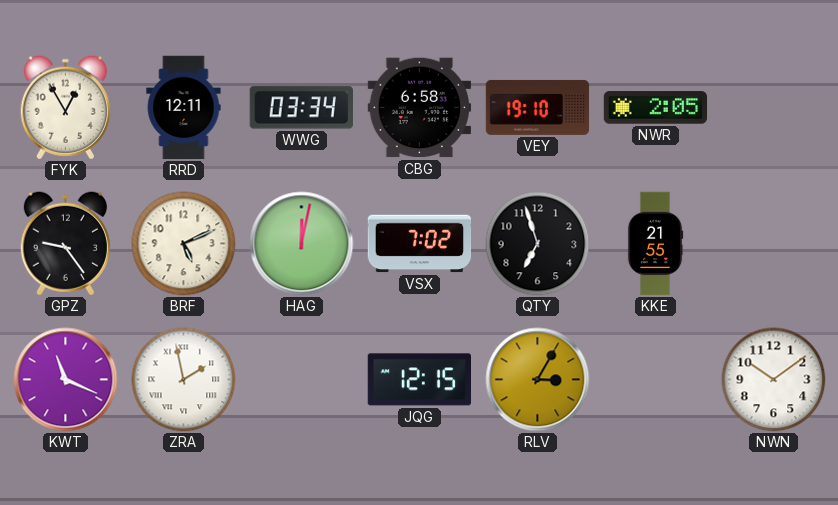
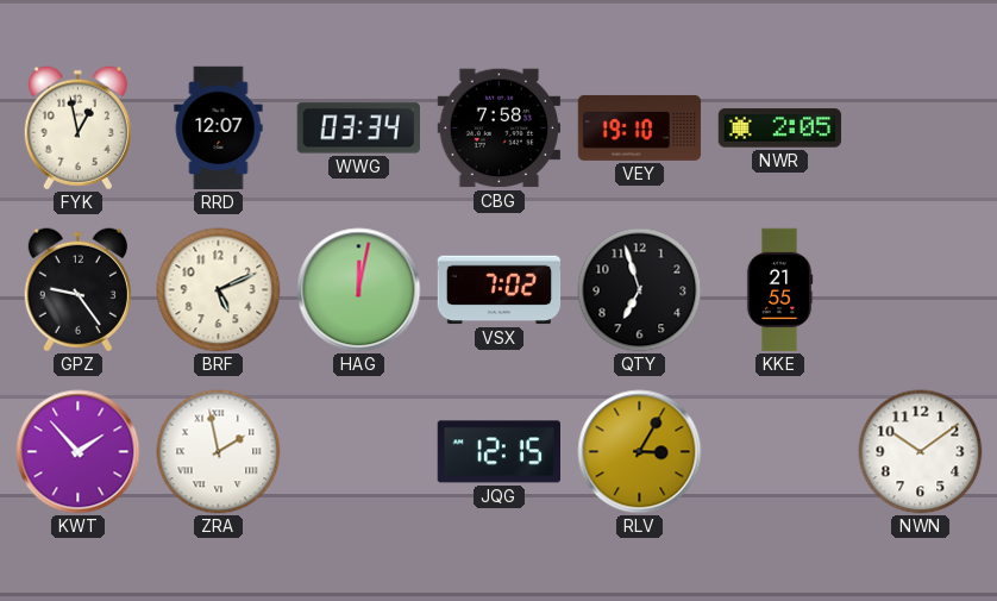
FYK: 12:55 -> 12:58 (77, 129)
RRD: 12:11 -> 12:07 (219, 129)
CBG: 6:58 -> 7:58 (500, 129)
KWT: 11:19 -> 1:53 (79, 452)
